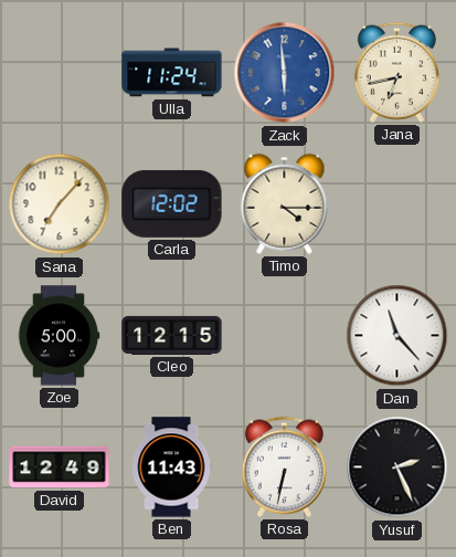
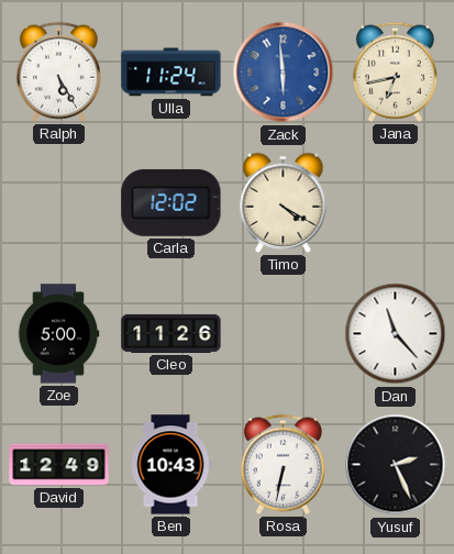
Ralph: none -> 5:25 (58, 71)
Sana: 7:07 -> none (60, 204)
Timo: 4:15 -> 4:20 (284, 202)
Cleo: 12:15 -> 11:26 (171, 333)
Ben: 11:43 -> 10:43 (170, 465)
